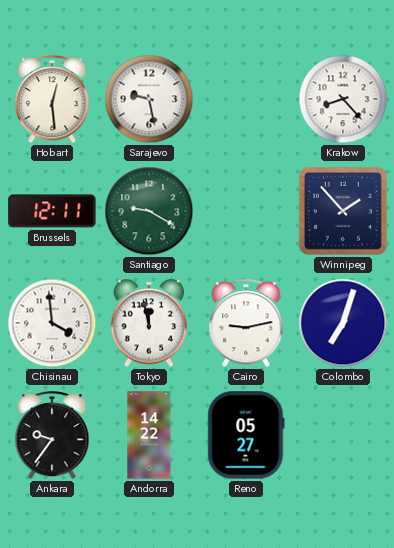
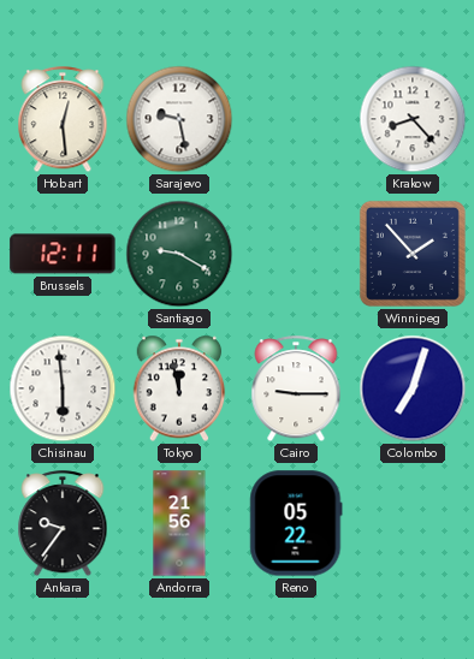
Chisinau: 3:59 -> 5:59 (63, 388)
Cairo: 9:13 -> 9:15 (296, 390)
Andorra: 14:22 -> 21:56 (179, 523)
Reno: 05:27 -> 05:22 (296, 523)
